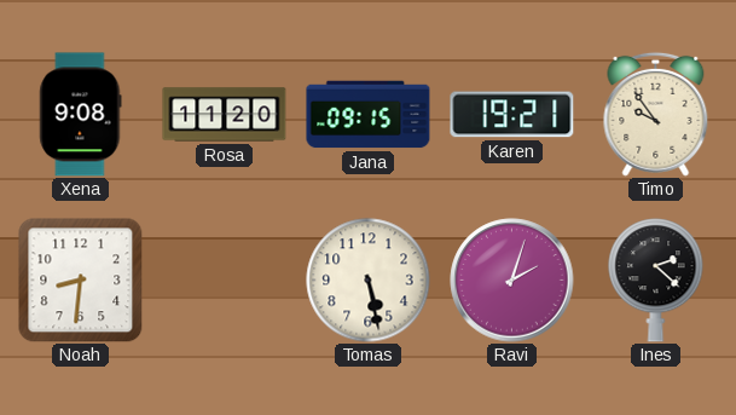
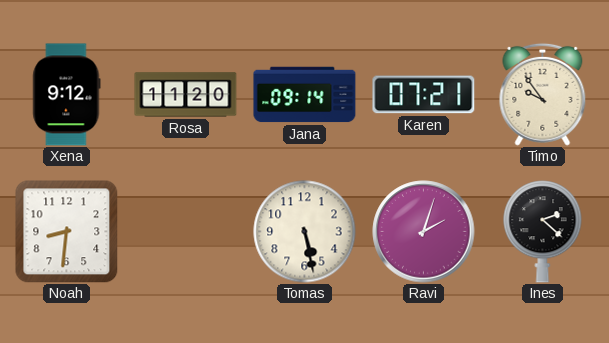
Xena: 9:08 -> 9:12 (67, 95)
Jana: 09:15 -> 09:14 (305, 95)
Karen: 19:21 -> 07:21 (424, 95)
